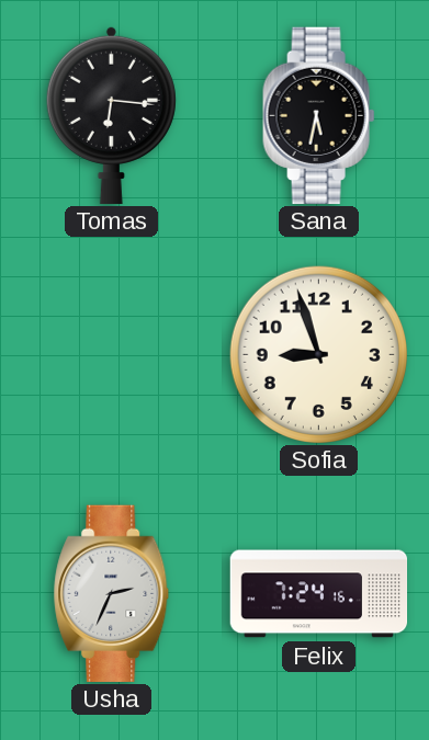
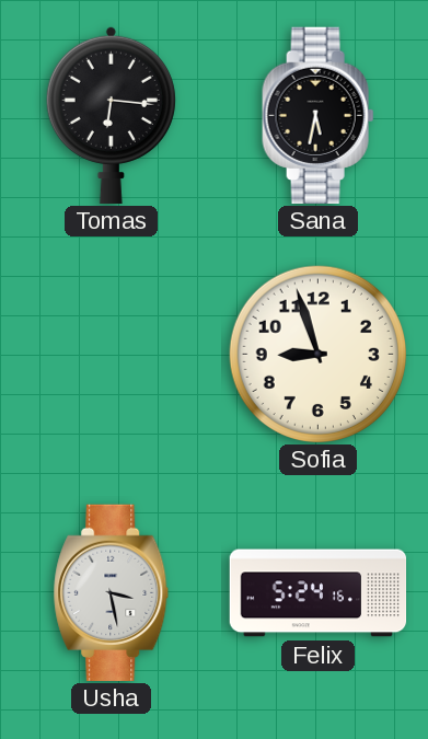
Usha: 2:34 -> 3:28 (112, 592)
Felix: 7:24 -> 5:24 (319, 593)
